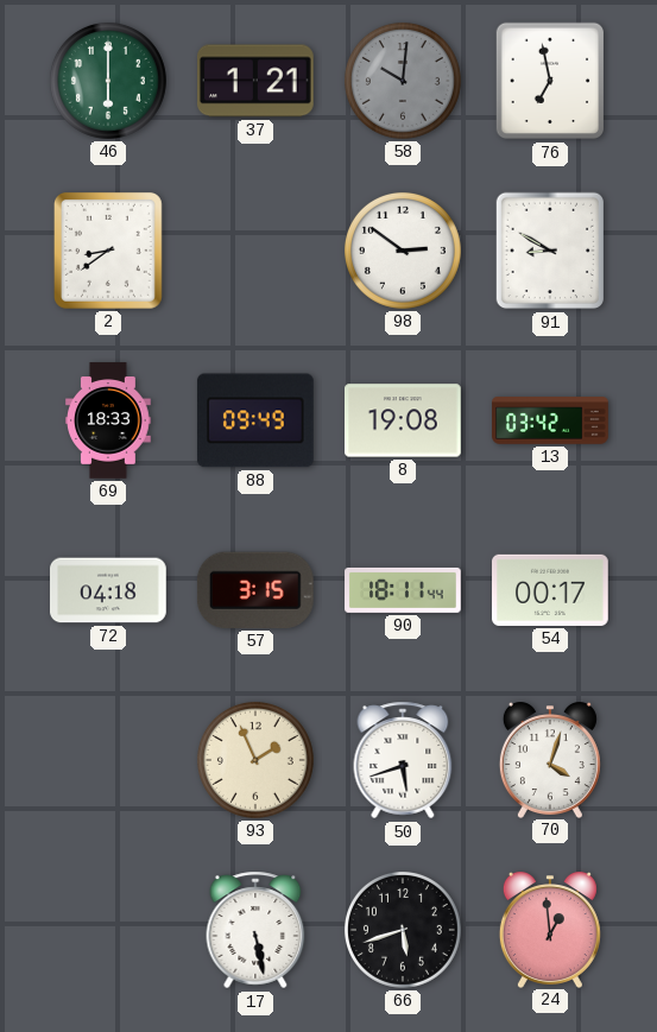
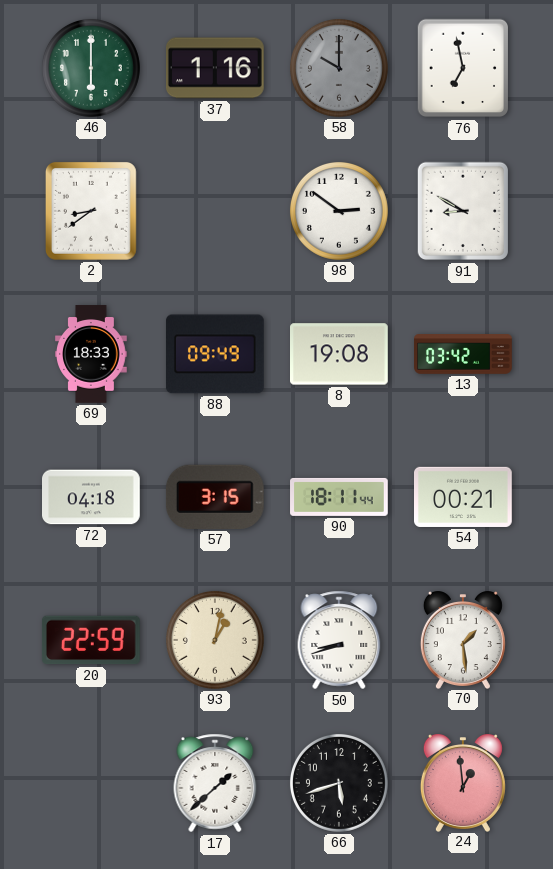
37: 1:21 -> 1:16 (215, 68)
58: 10:01 -> 10:00 (339, 68)
54: 00:17 -> 00:21 (464, 497)
20: none -> 22:59 (91, 640)
93: 1:56 -> 1:02 (215, 640)
50: 5:42 -> 8:42 (339, 640)
70: 4:03 -> 1:29 (463, 640)
17: 5:28 -> 1:38 (215, 783)
